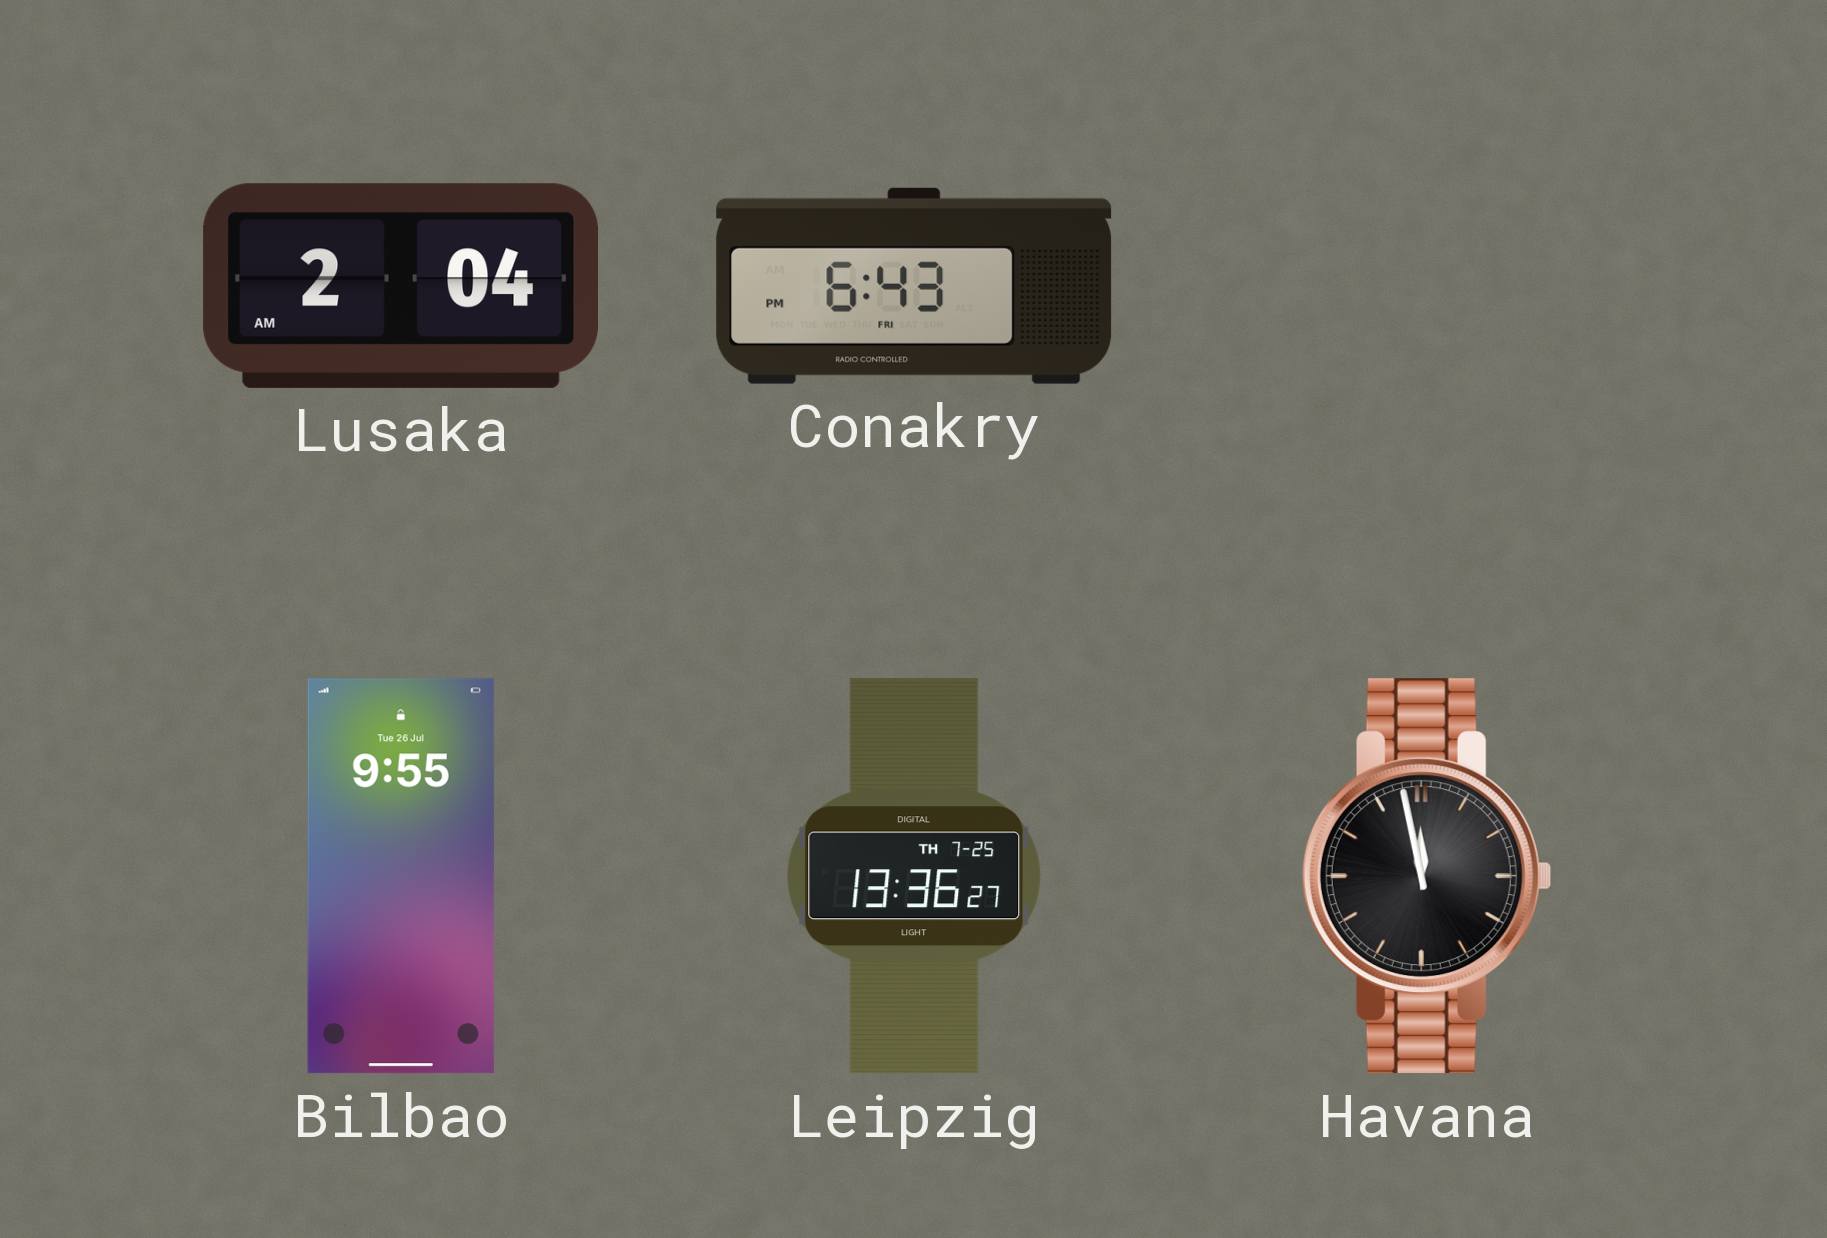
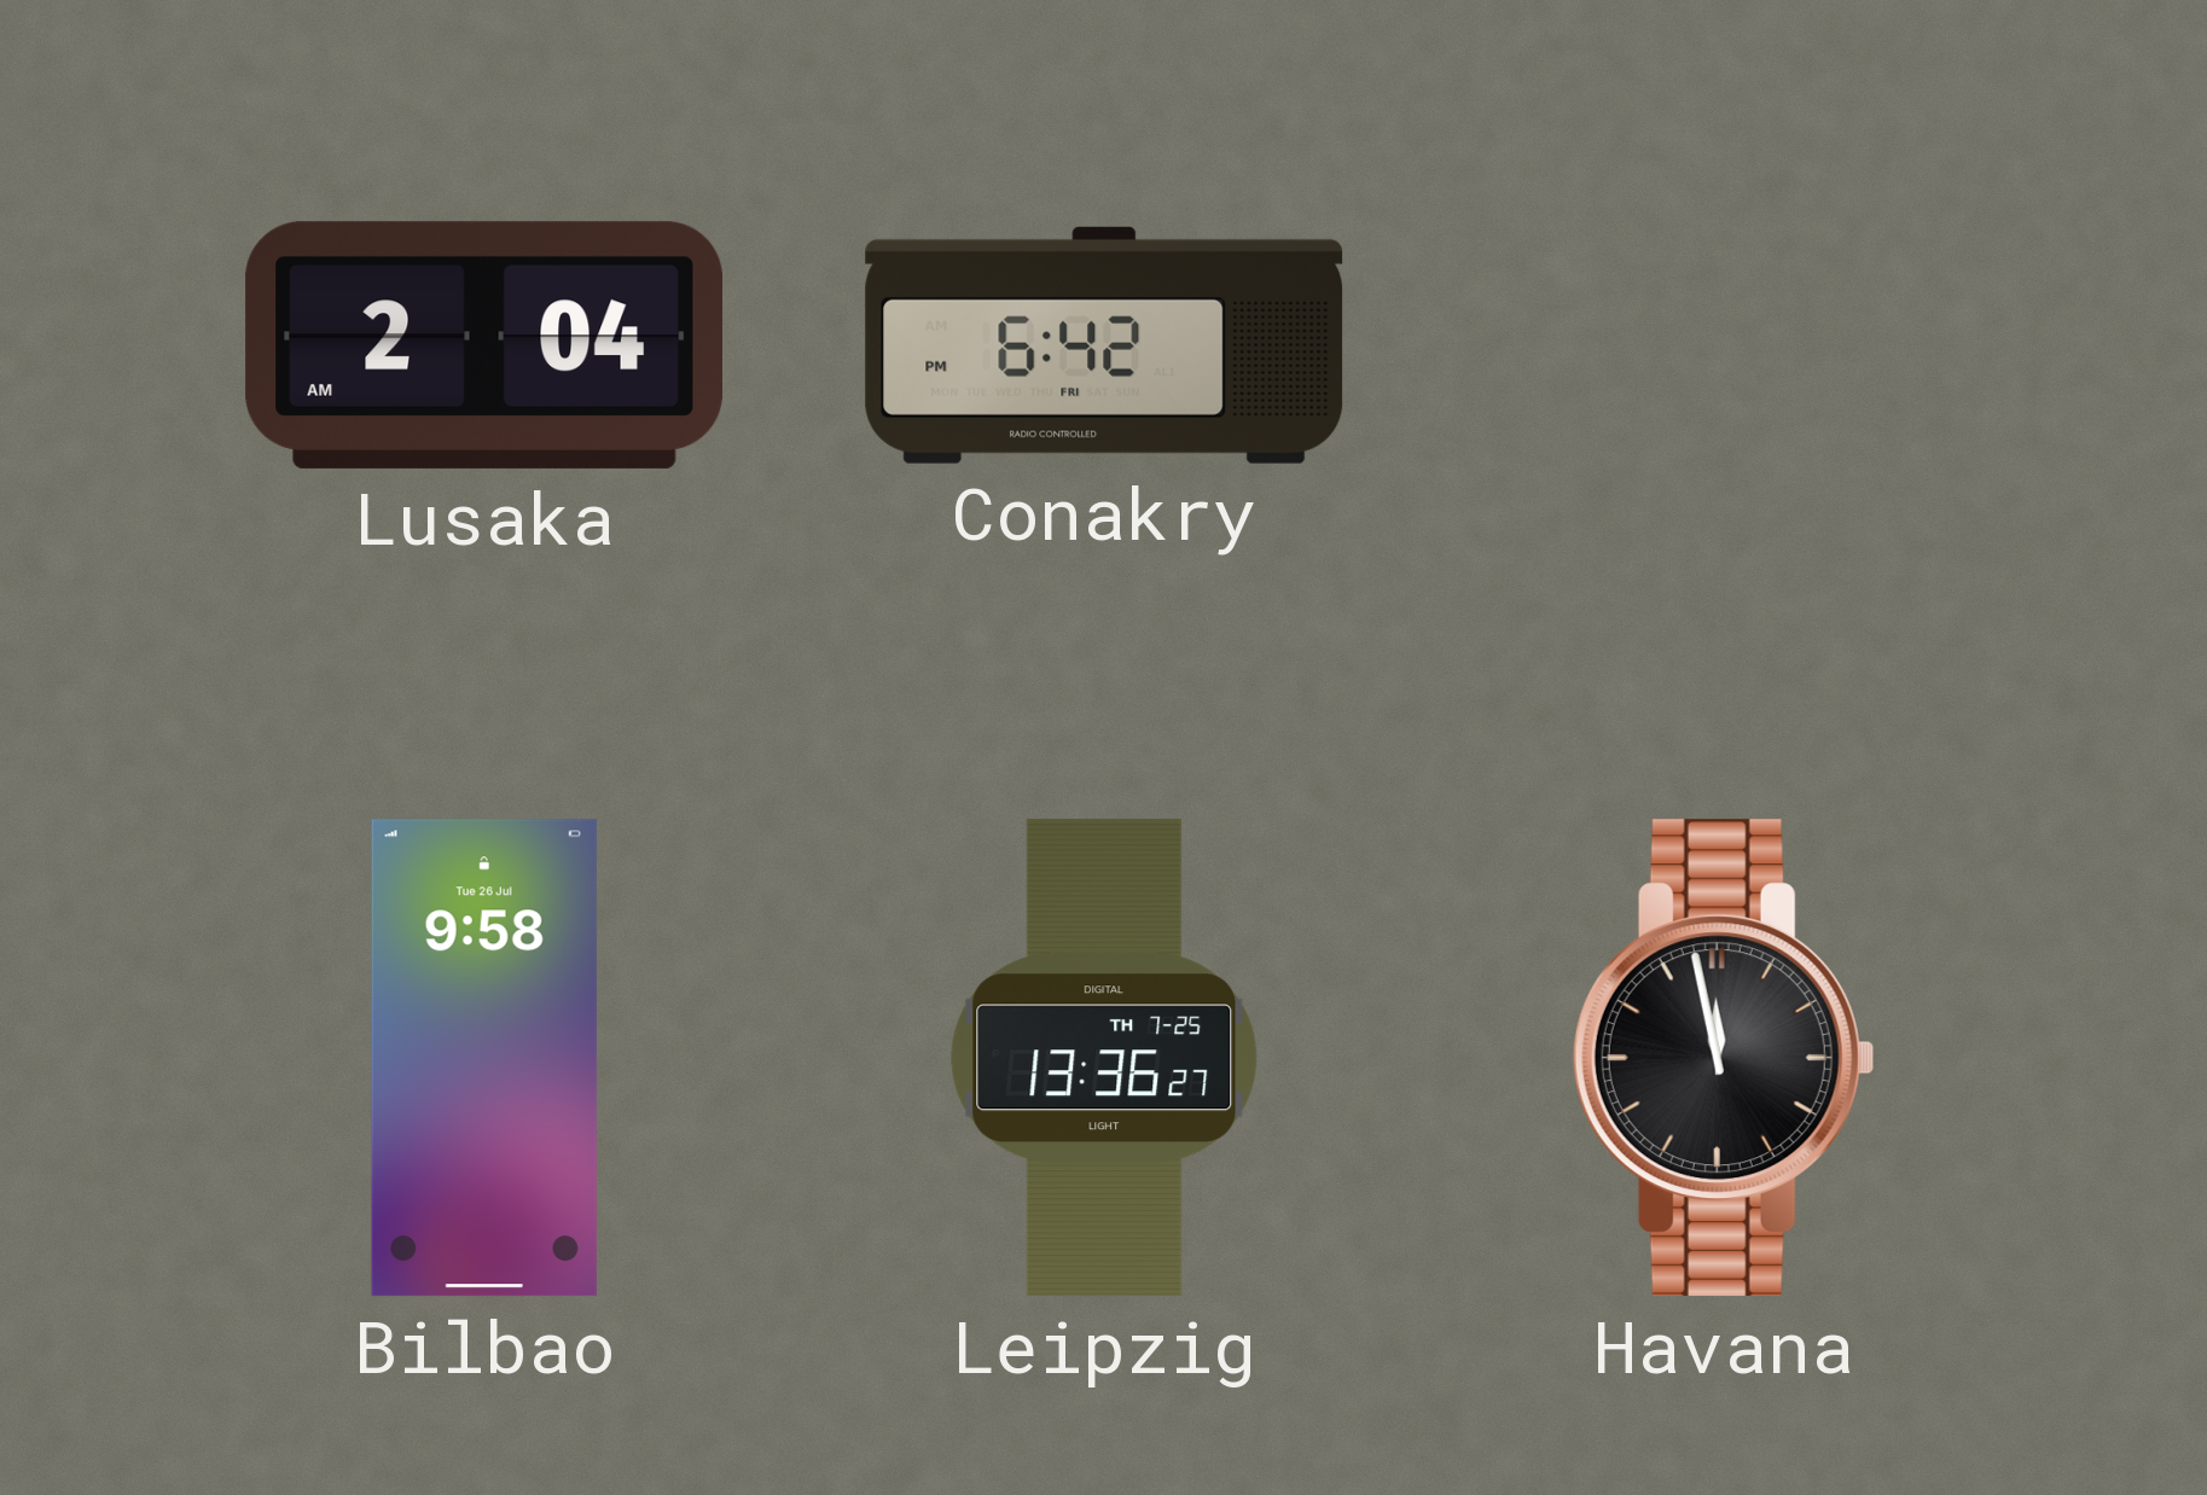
Conakry: 6:43 -> 6:42 (1104, 345)
Bilbao: 9:55 -> 9:58 (484, 1058)
